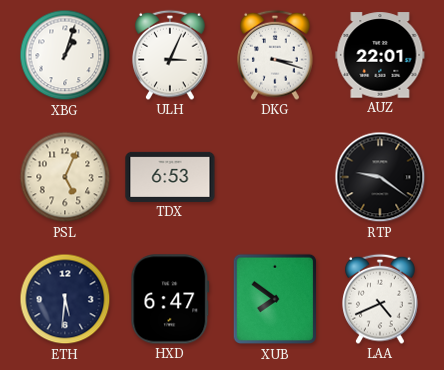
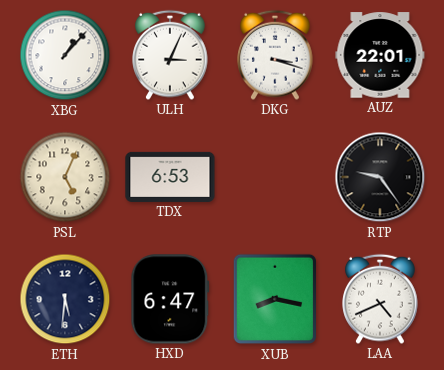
XBG: 1:03 -> 1:07 (65, 55)
RTP: 9:21 -> 9:24 (380, 177)
XUB: 7:51 -> 8:17 (274, 299)
